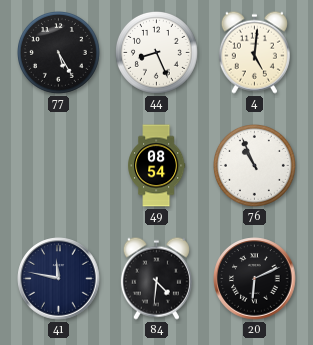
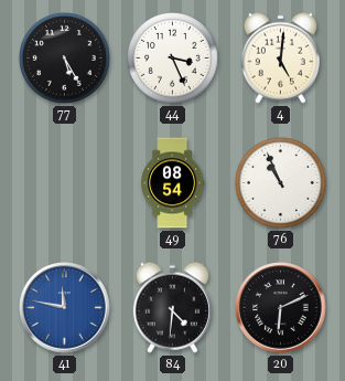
44: 8:26 -> 3:26 (173, 59)
41 dial: navy -> blue (65, 308)
